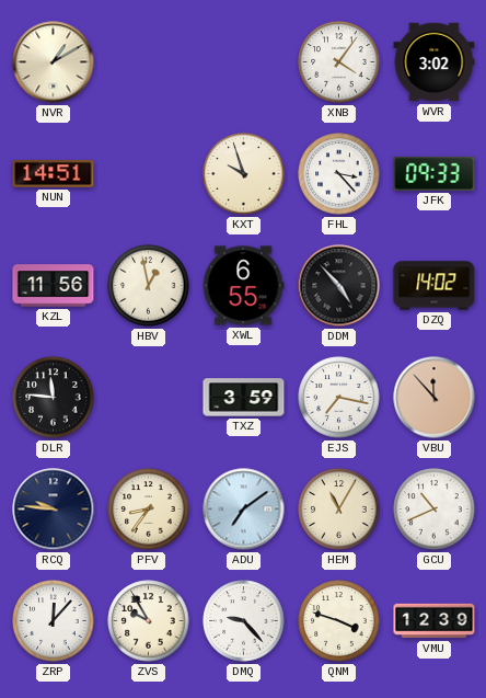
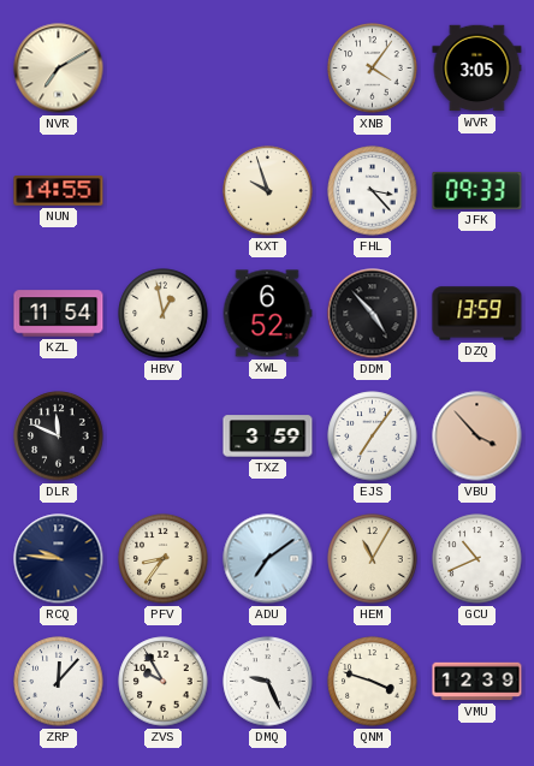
NVR: 1:10 -> 7:10 (59, 69)
WVR: 3:02 -> 3:05 (477, 69)
NUN: 14:51 -> 14:55 (59, 191)
KZL: 11:56 -> 11:54 (59, 314)
XWL: 6:55 -> 6:52 (267, 314)
DZQ: 14:02 -> 13:59 (477, 314)
DLR: 11:46 -> 11:49 (59, 437)
EJS: 7:17 -> 7:06 (373, 437)
VBU: 11:53 -> 3:53 (477, 437)
DMQ: 9:23 -> 9:26 (268, 682)
